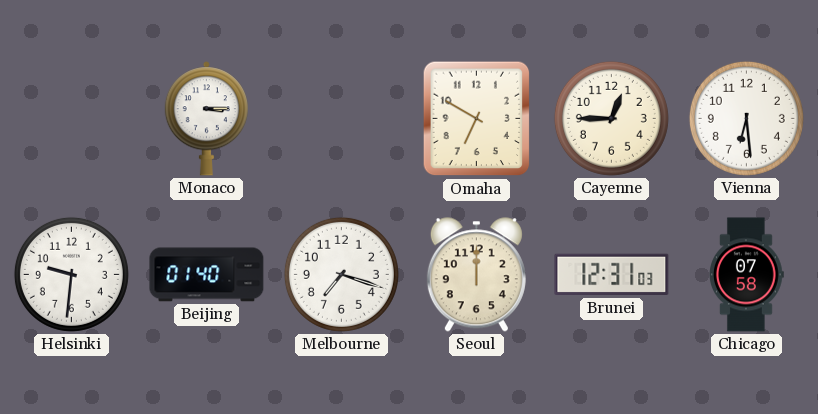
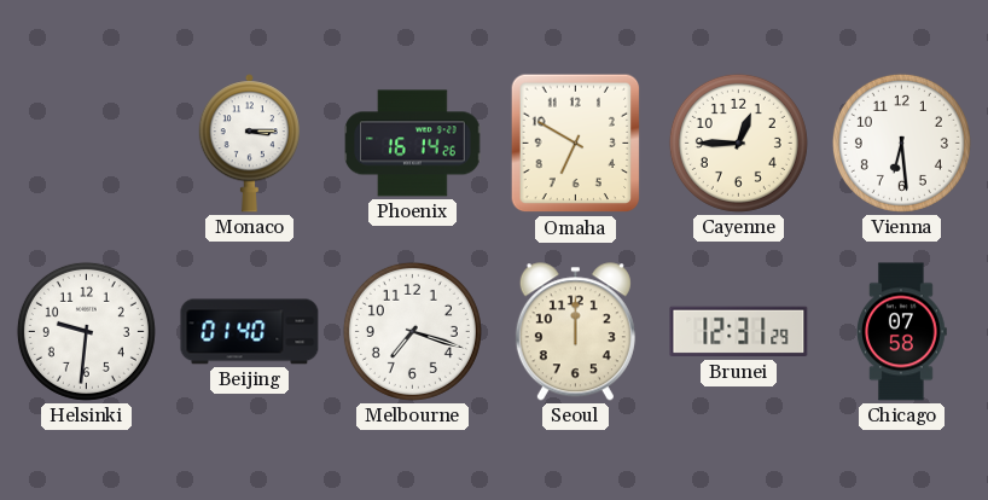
Phoenix: none -> 16:14 (413, 144)
Brunei: 12:31:03 -> 12:31:29 (739, 332)
